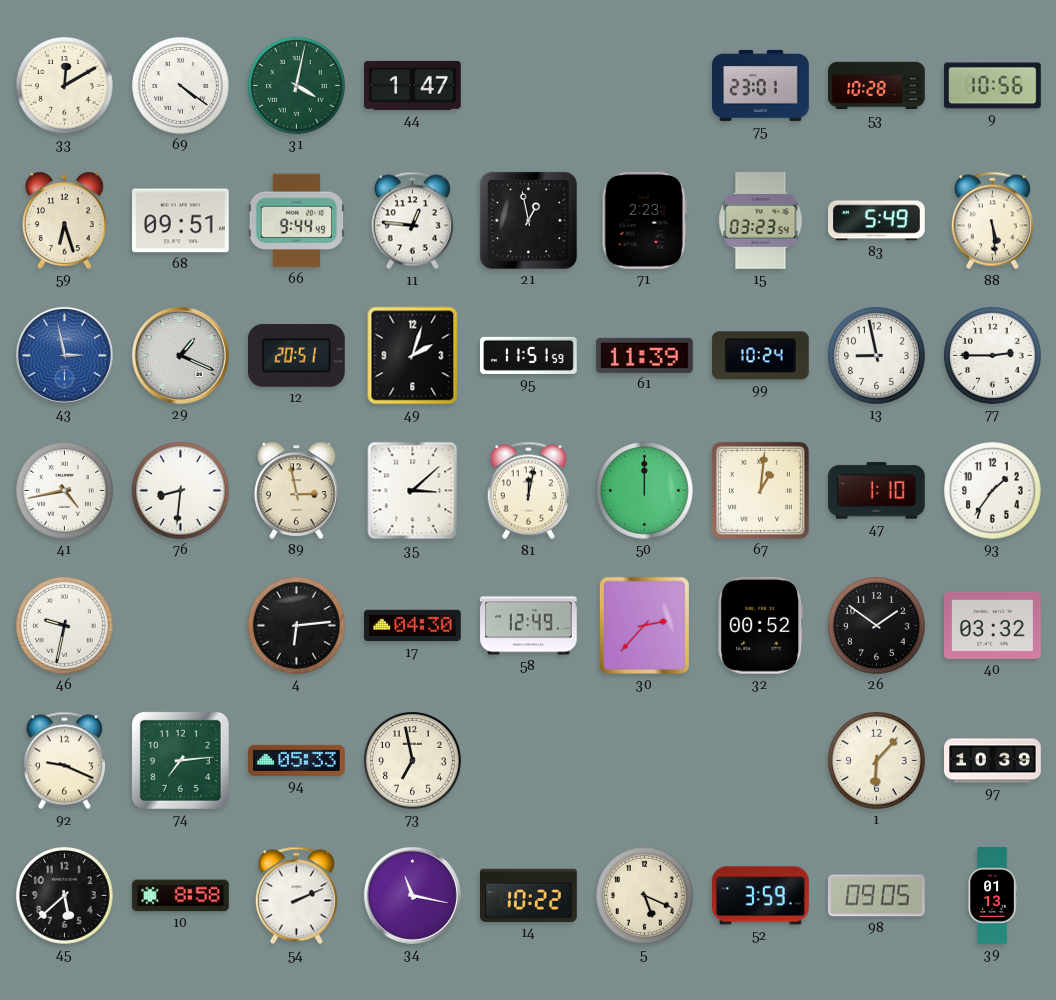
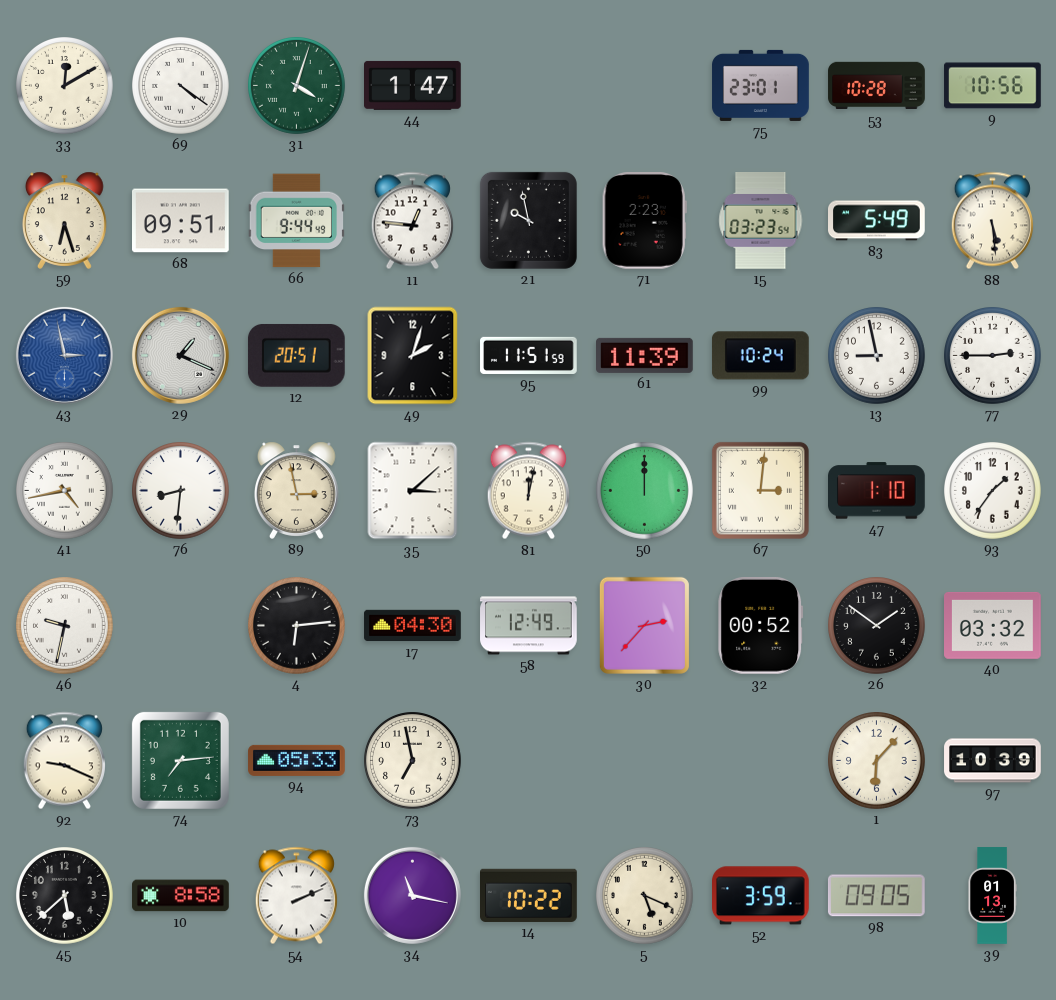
31: 4:02 -> 4:03 (297, 86)
21: 12:58 -> 9:58 (528, 220)
67: 1:01 -> 3:01 (760, 490)
